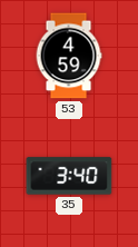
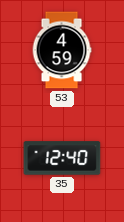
35: 3:40 -> 12:40 (62, 158)
